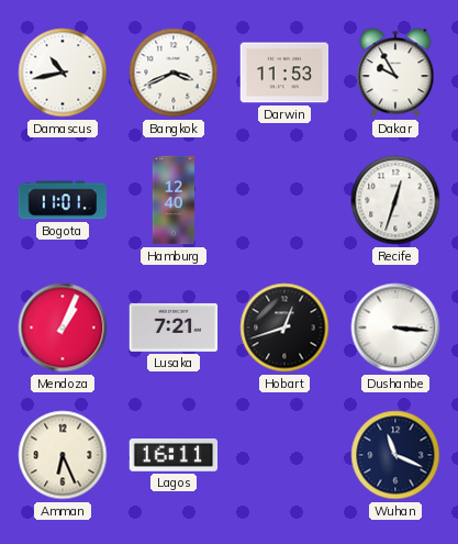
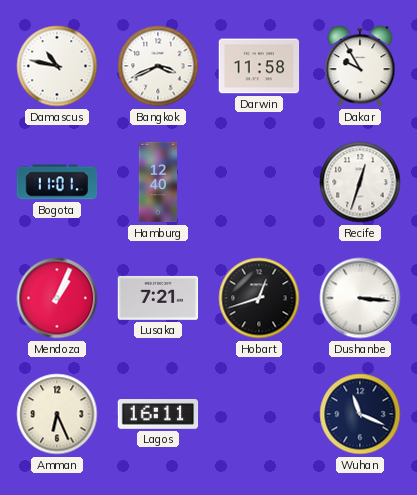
Damascus: 10:43 -> 10:47 (57, 66)
Darwin: 11:53 -> 11:58 (259, 66)
